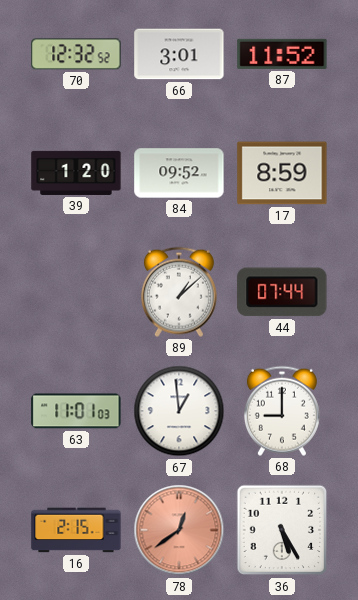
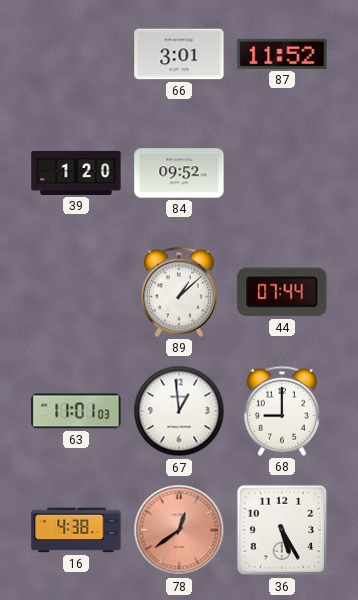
70: 12:32 -> none (76, 54)
17: 8:59 -> none (282, 173)
16: 2:15 -> 4:38 (76, 530)
